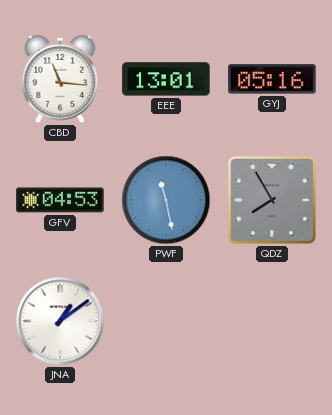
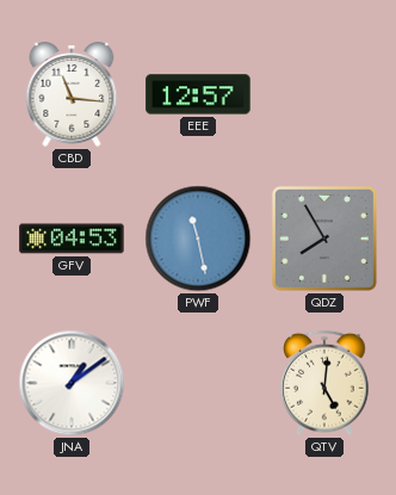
EEE: 13:01 -> 12:57 (198, 94)
GYJ: 05:16 -> none (272, 79)
QTV: none -> 5:01 (324, 383)
